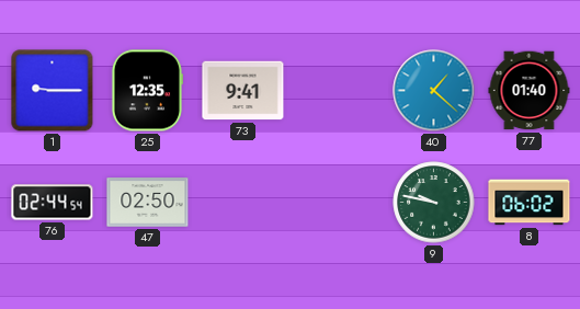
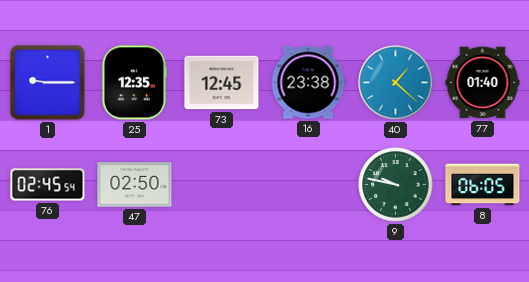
73: 9:41 -> 12:45 (222, 83)
16: none -> 23:38 (308, 83)
76: 02:44 -> 02:45 (48, 185)
8: 06:02 -> 06:05 (483, 185)
